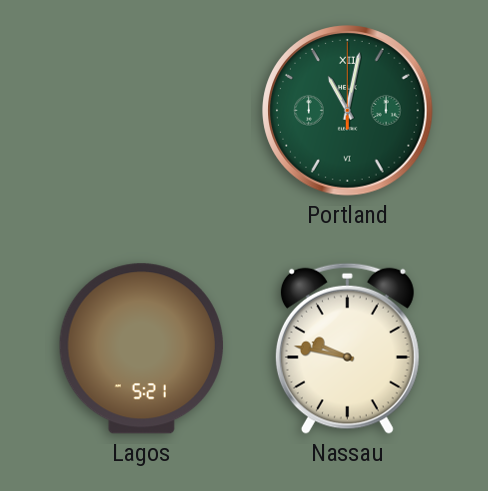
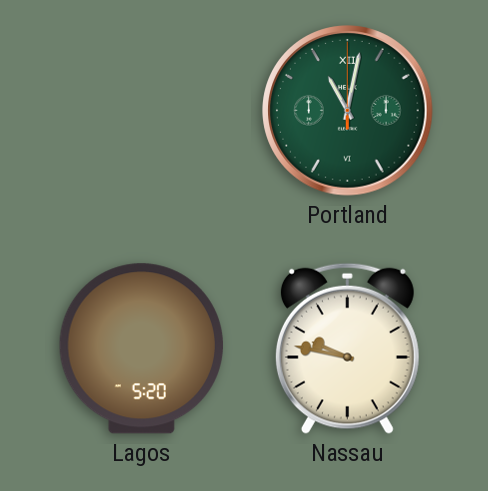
Lagos: 5:21 -> 5:20 (141, 349)
